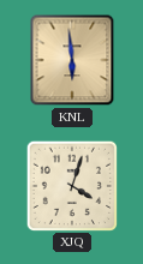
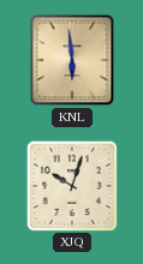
XJQ: 4:03 -> 10:03 (71, 185)
